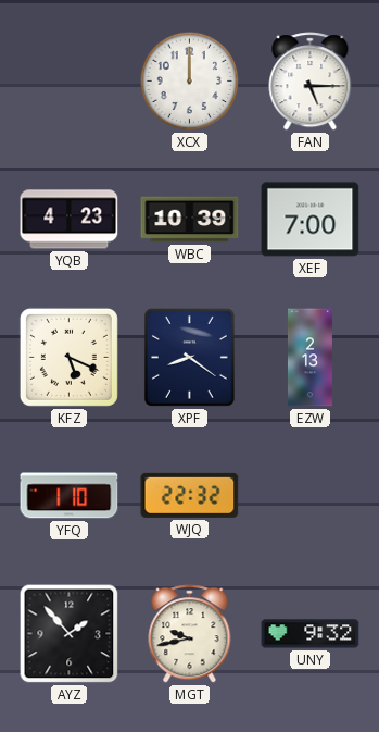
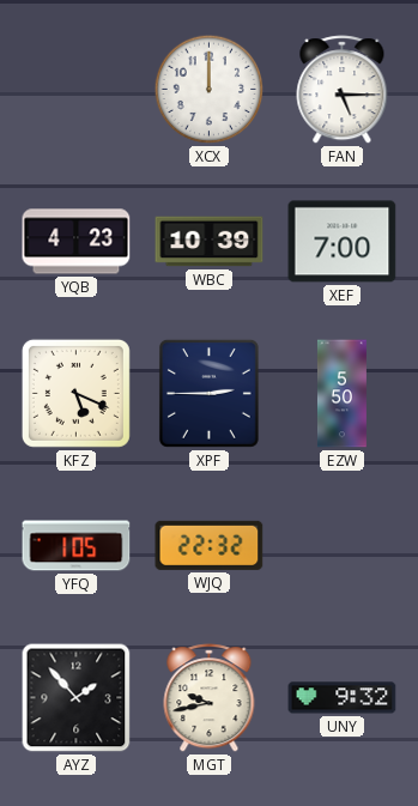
XPF: 8:21 -> 2:45 (208, 393)
EZW: 2:13 -> 5:50 (341, 394)
YFQ: 1:10 -> 1:05 (77, 546)
